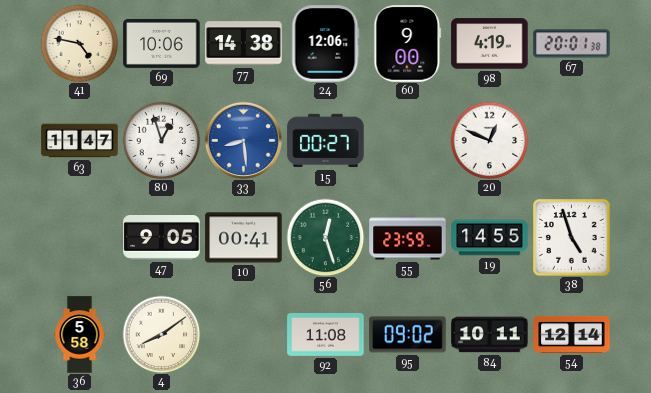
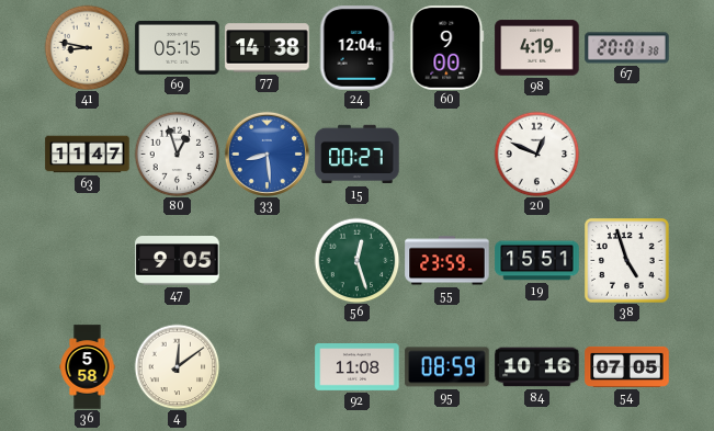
41: 4:47 -> 8:47 (87, 47)
69: 10:06 -> 05:15 (178, 47)
24: 12:06 -> 12:04 (356, 48)
10: 00:41 -> none (244, 238)
19: 14:55 -> 15:51 (537, 261)
4: 8:09 -> 12:09 (177, 366)
95: 09:02 -> 08:59 (447, 367)
84: 10:11 -> 10:16 (537, 367)
54: 12:14 -> 07:05 (627, 366)
